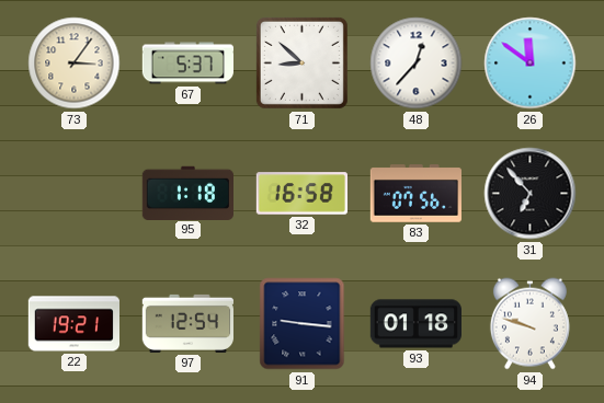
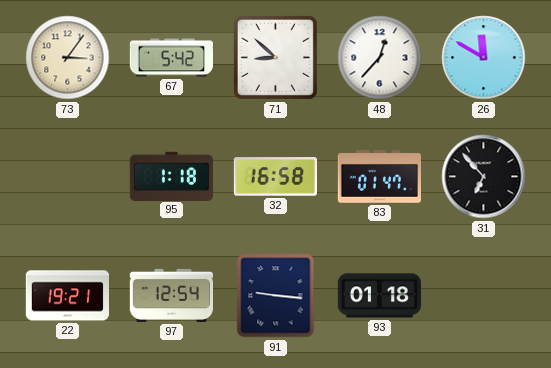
67: 5:37 -> 5:42 (171, 58)
26: 11:51 -> 11:50 (484, 58)
83: 07:56 -> 01:47 (379, 177)
94: 9:48 -> none (529, 324)
